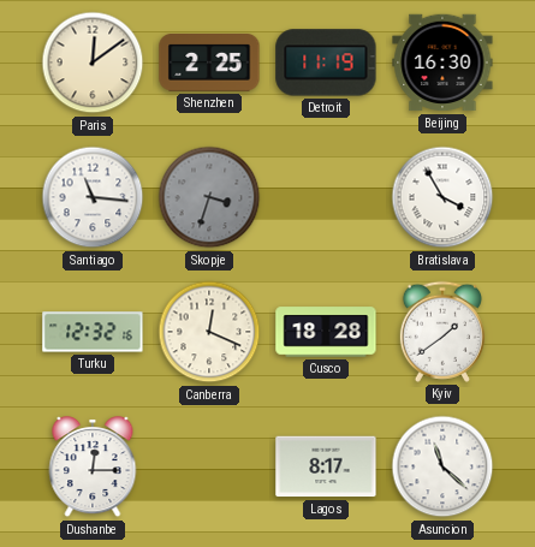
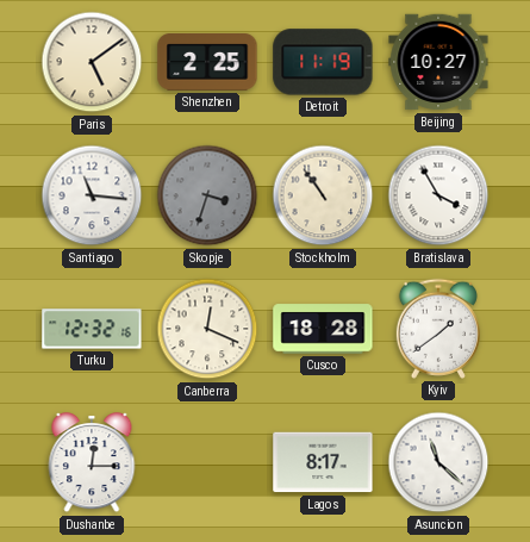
Paris: 12:09 -> 5:09 (92, 62)
Beijing: 16:30 -> 10:27 (438, 62)
Stockholm: none -> 10:54 (323, 195)
